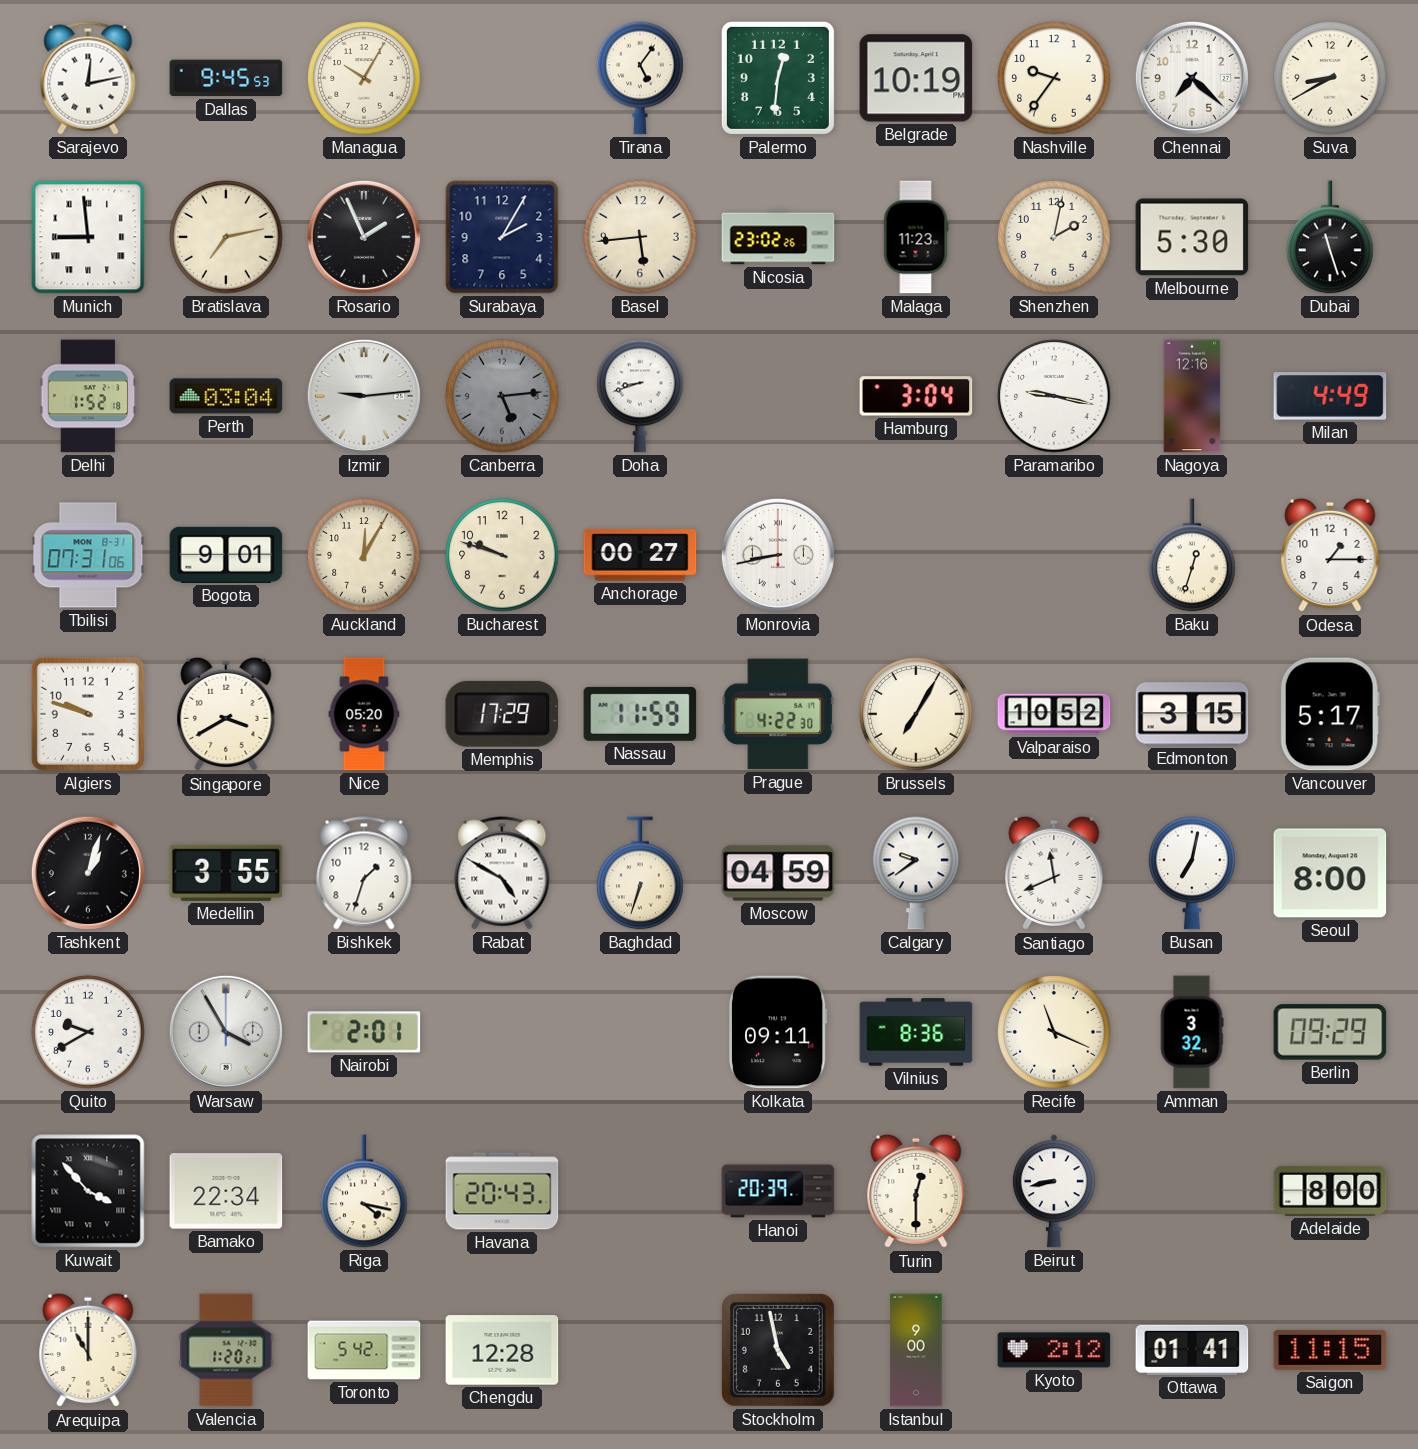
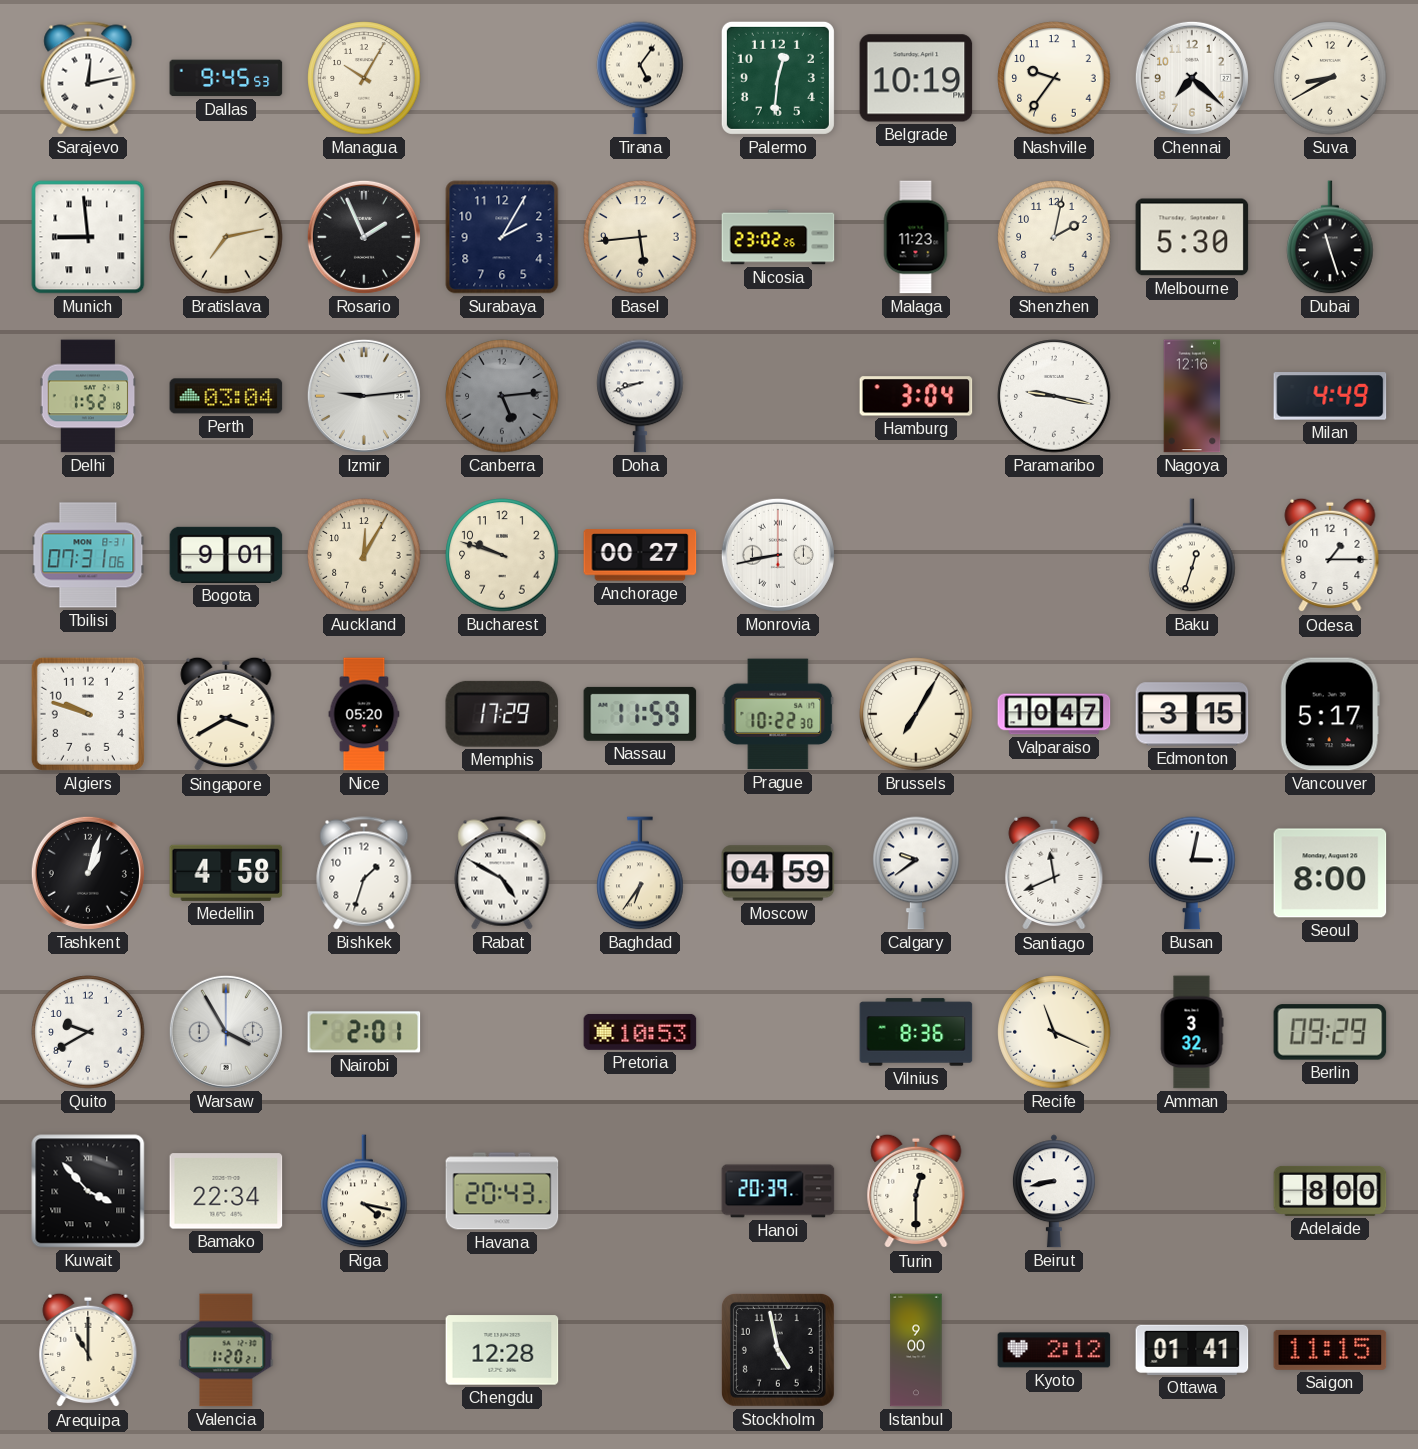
Prague: 4:22 -> 10:22 (778, 714)
Valparaiso: 10:52 -> 10:47 (1054, 714)
Medellin: 3:55 -> 4:58 (226, 873)
Baghdad: 6:33 -> 6:36 (640, 873)
Busan: 7:02 -> 3:02 (1192, 873)
Pretoria: none -> 10:53 (640, 1032)
Kolkata: 09:11 -> none (778, 1032)
Toronto: 5:42 -> none (364, 1350)
